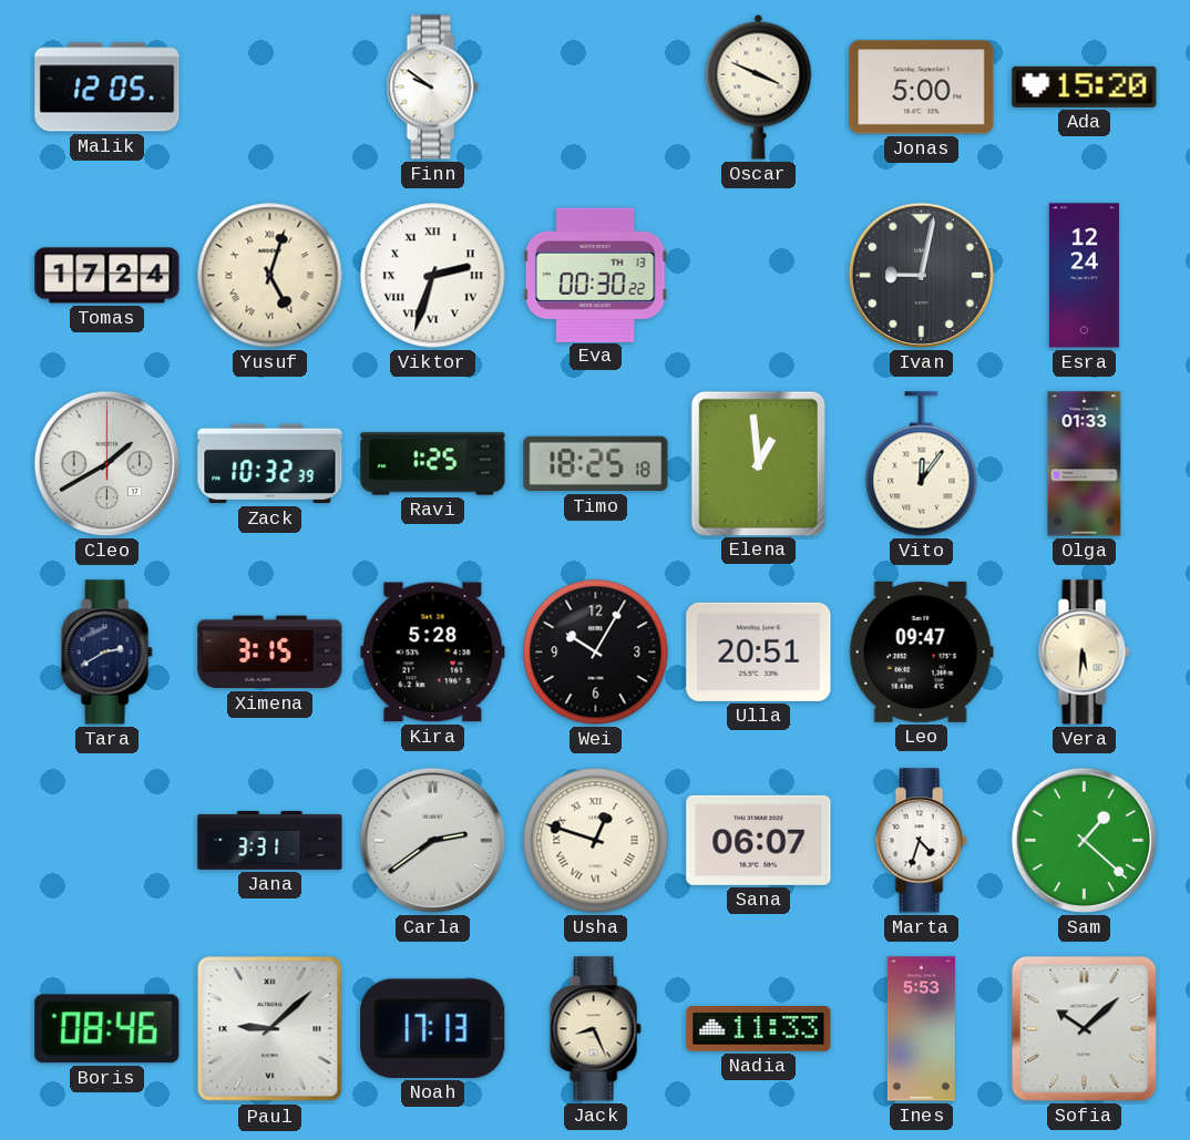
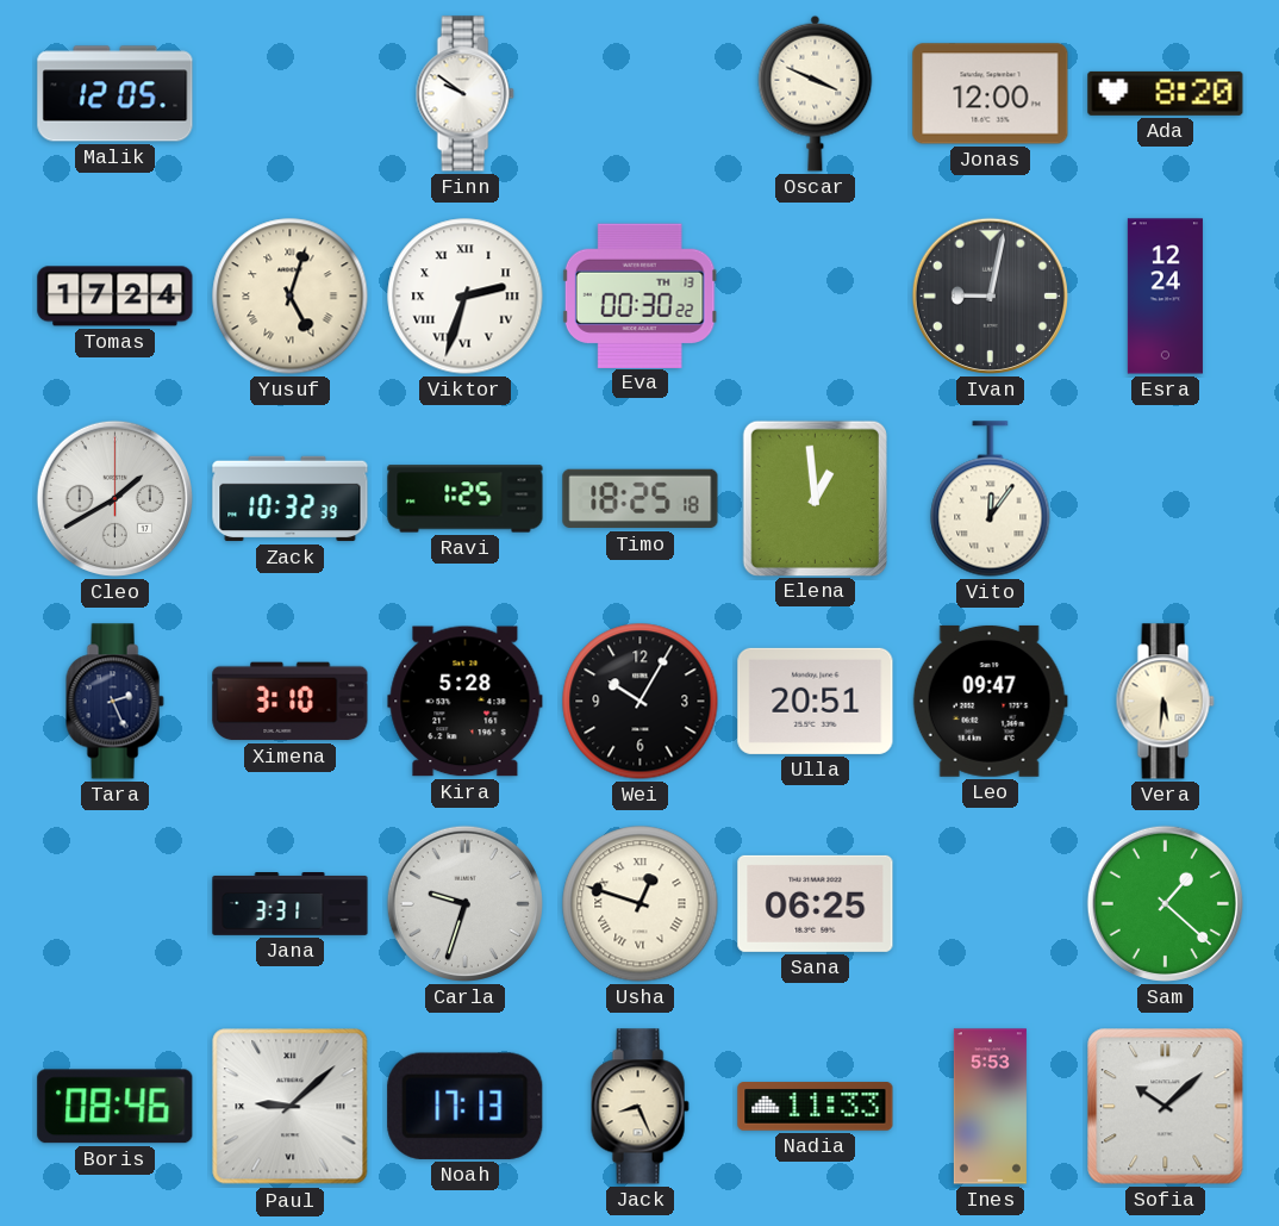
Jonas: 5:00 -> 12:00 (991, 94)
Ada: 15:20 -> 8:20 (1166, 93)
Olga: 01:33 -> none (1085, 464)
Tara: 2:40 -> 2:26 (114, 702)
Ximena: 3:15 -> 3:10 (291, 702)
Carla: 2:39 -> 9:33 (464, 903)
Sana: 06:07 -> 06:25 (816, 903)
Marta: 4:33 -> none (921, 841)
